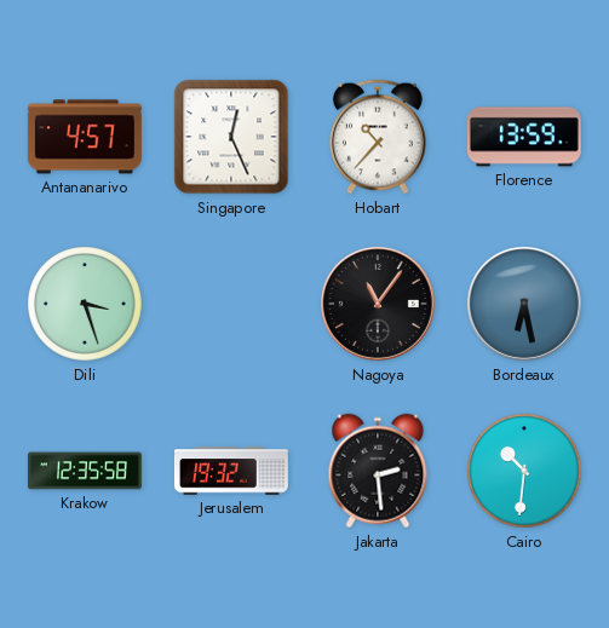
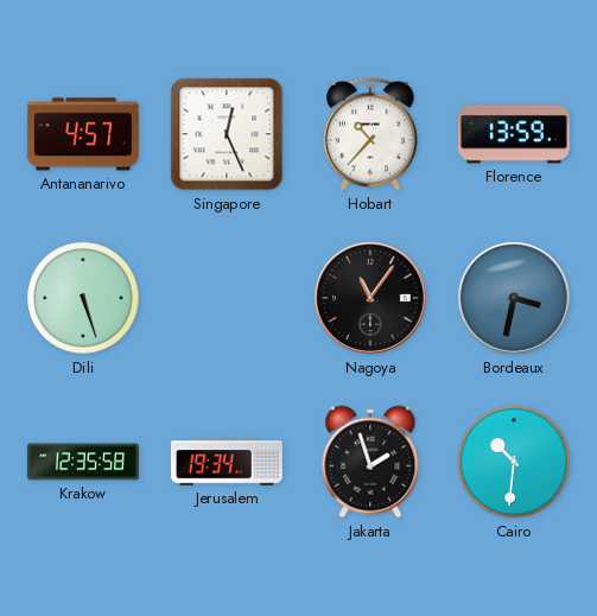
Dili: 3:27 -> 5:27 (83, 298)
Bordeaux: 6:28 -> 3:32 (514, 298)
Jerusalem: 19:32 -> 19:34 (227, 462)
Jakarta: 2:29 -> 1:57 (370, 462)
